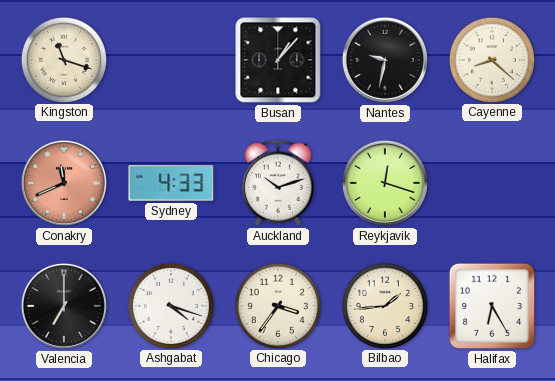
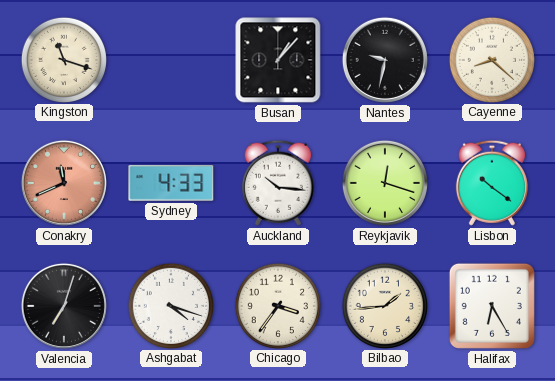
Auckland: 10:12 -> 10:16 (278, 183)
Lisbon: none -> 10:21 (492, 183)
Valencia: 7:00 -> 7:03 (64, 306)
